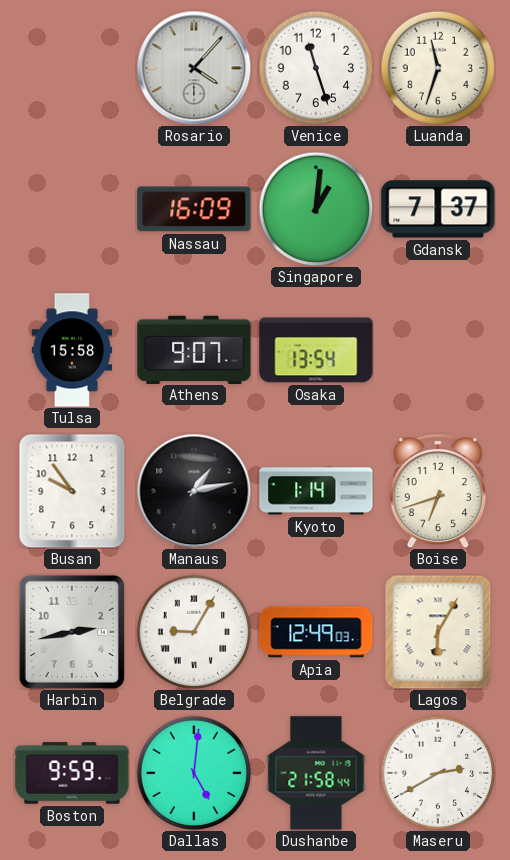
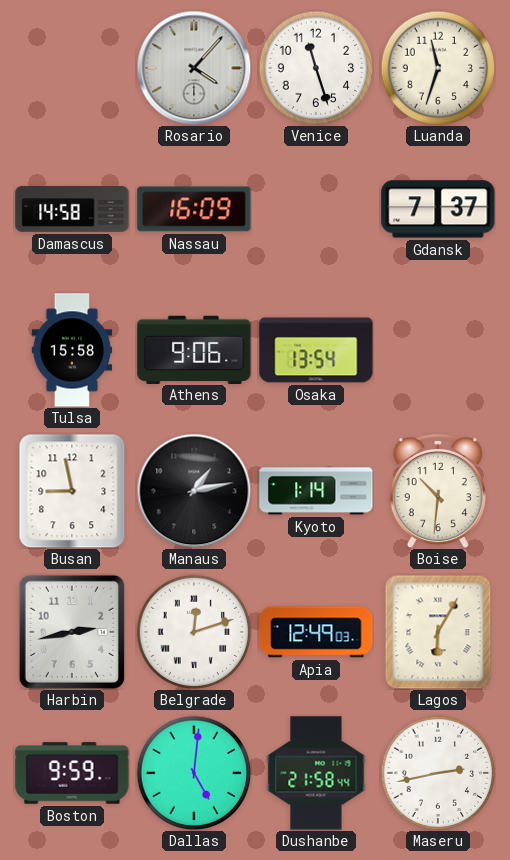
Damascus: none -> 14:58 (72, 209)
Singapore: 1:01 -> none (316, 209)
Athens: 9:07 -> 9:06 (194, 349)
Busan: 9:54 -> 8:58 (72, 491)
Boise: 6:42 -> 10:31 (438, 491)
Belgrade: 9:05 -> 12:12 (194, 632)
Maseru: 2:40 -> 2:43 (438, 773)
